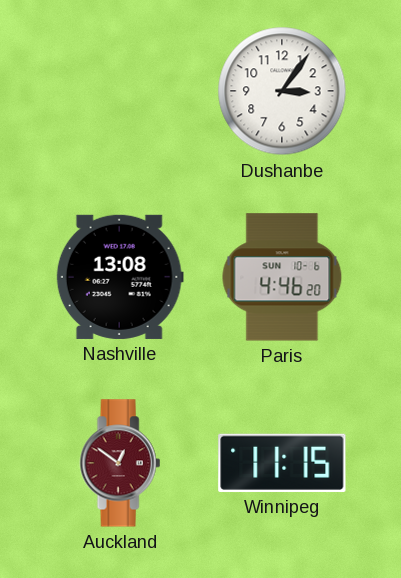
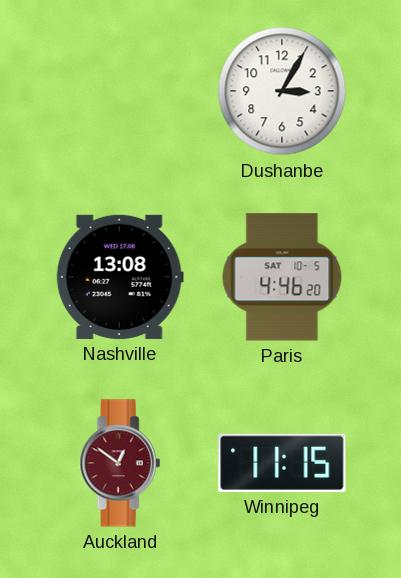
Dushanbe: 3:06 -> 3:05 (282, 91)
Paris date: SUN 10-6 -> SAT 10-5 (282, 277)
